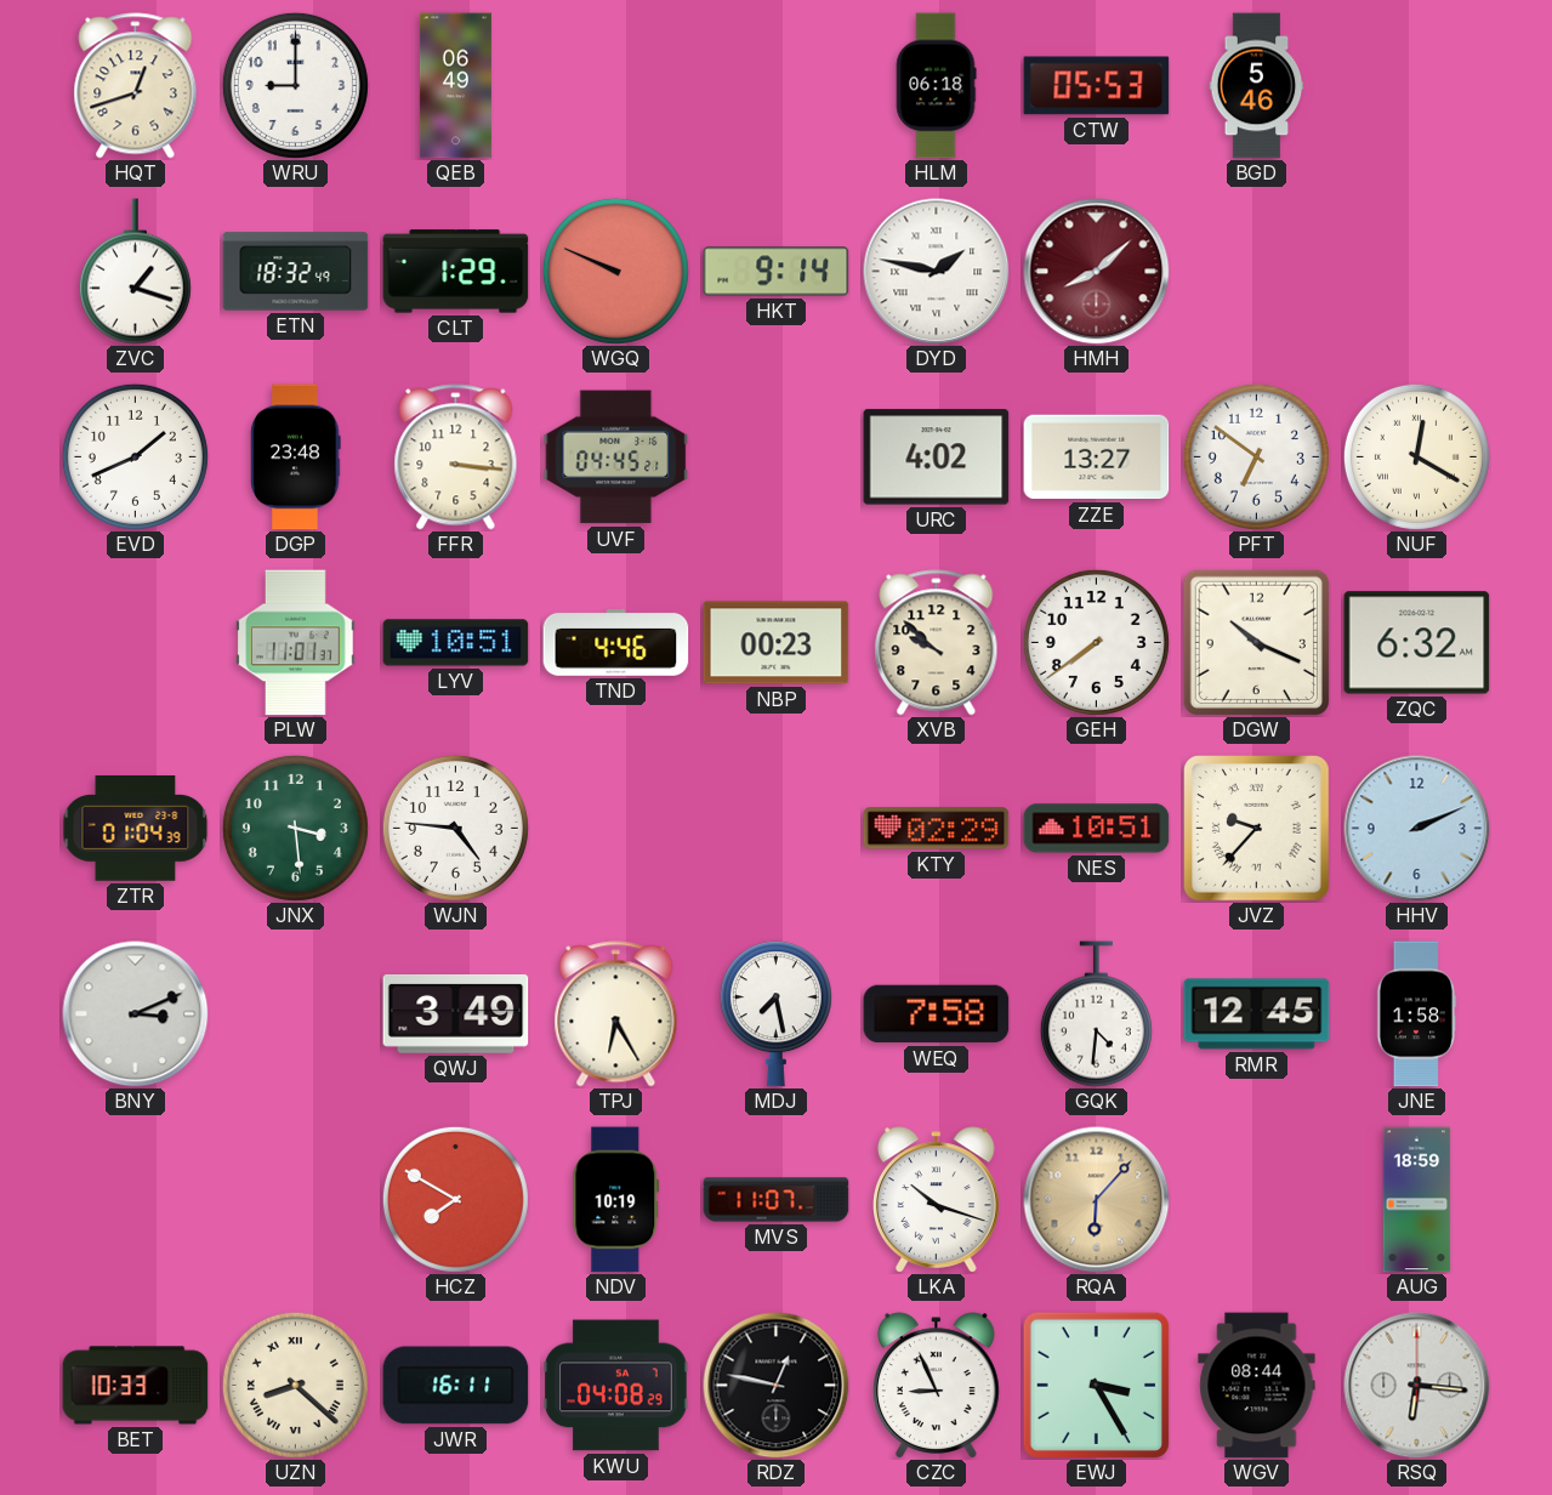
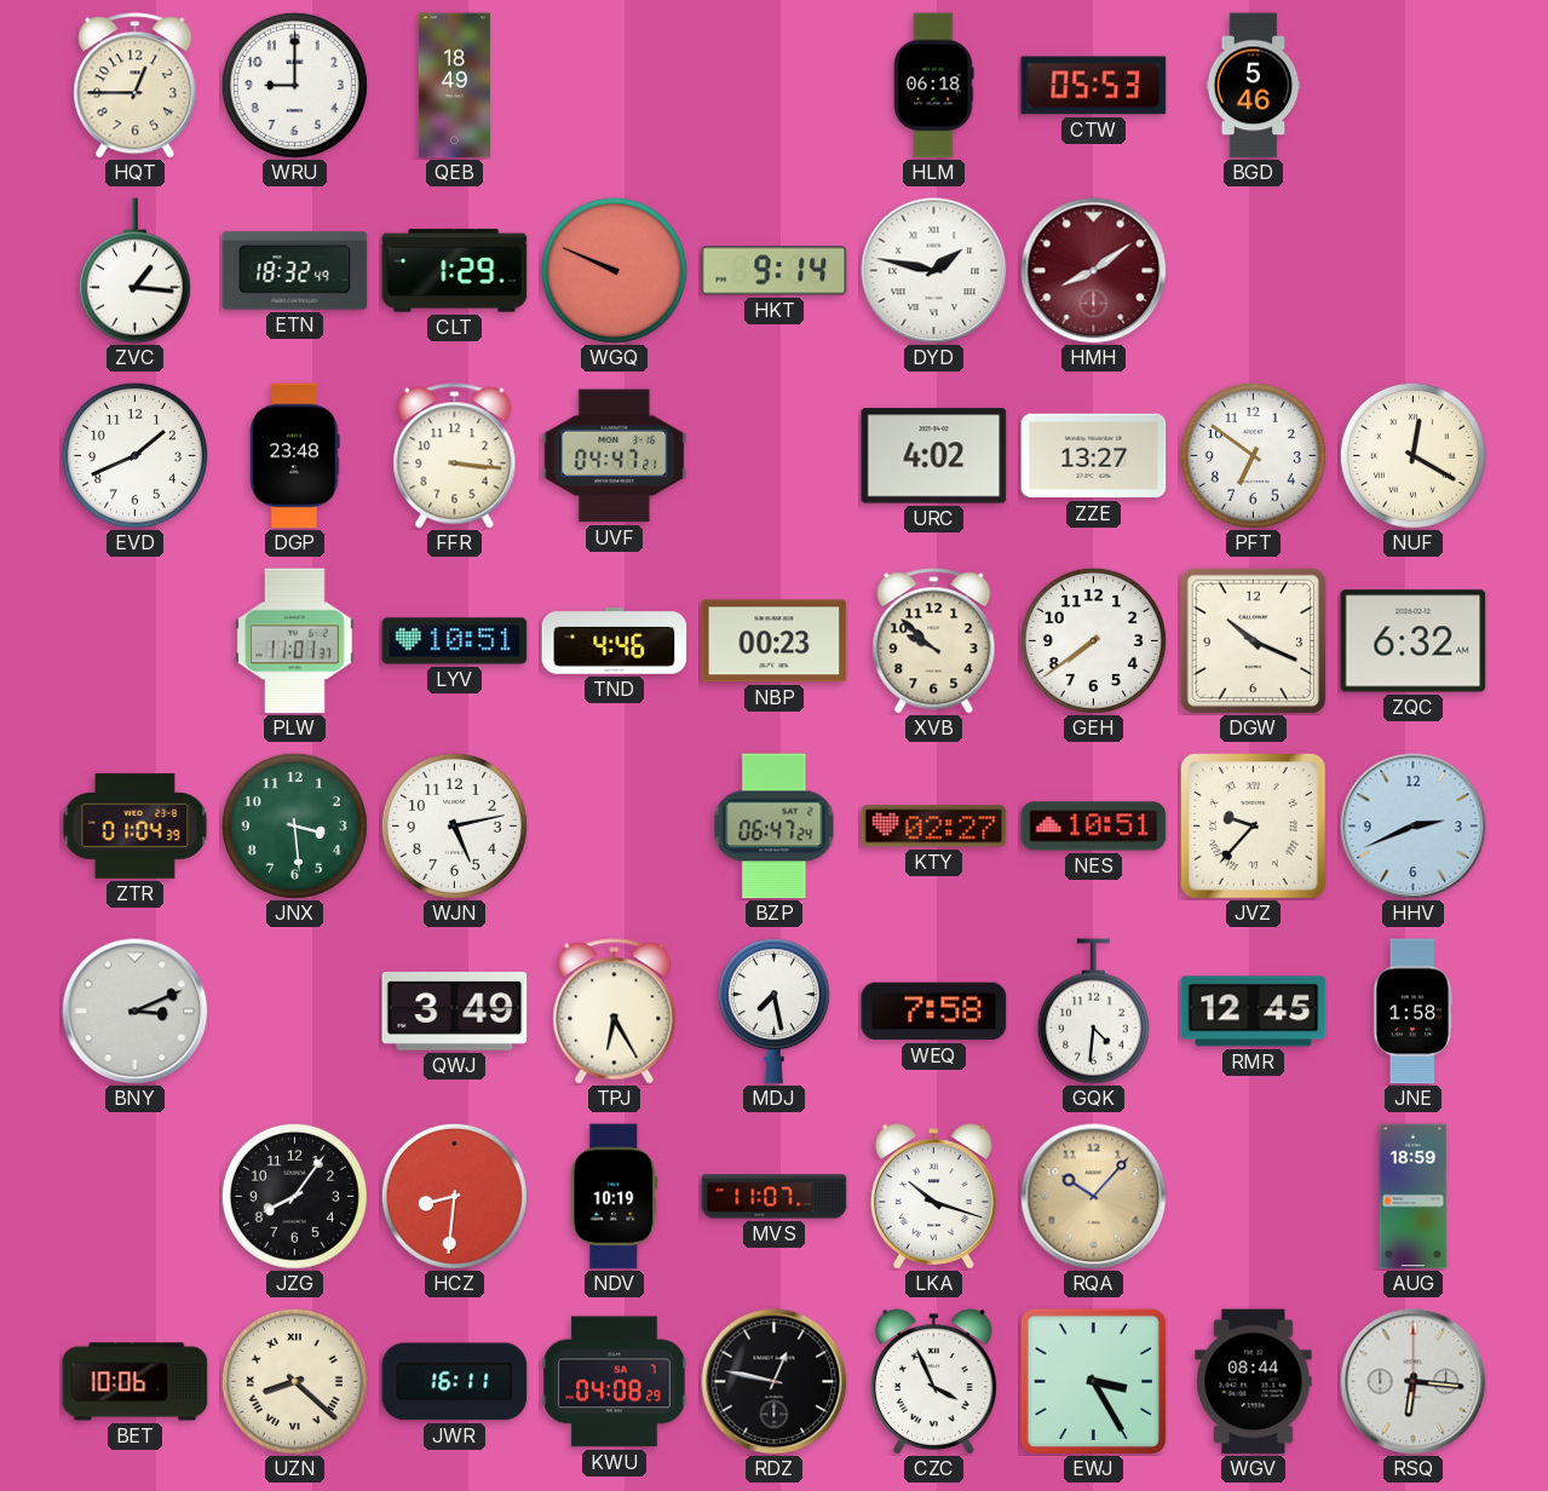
HQT: 12:42 -> 12:45 (136, 86)
QEB: 06:49 -> 18:49 (454, 86)
ZVC: 1:18 -> 1:16 (134, 271)
HMH: 8:08 -> 8:09 (1094, 271)
UVF: 04:45 -> 04:47 (615, 456)
WJN: 4:46 -> 5:13 (454, 825)
BZP: none -> 06:47 (775, 827)
KTY: 02:29 -> 02:27 (934, 827)
HHV: 2:11 -> 2:41 (1414, 827)
JZG: none -> 8:06 (294, 1196)
HCZ: 7:50 -> 8:31 (454, 1196)
RQA: 6:07 -> 10:07 (1094, 1197)
BET: 10:33 -> 10:06 (136, 1382)
CZC: 8:56 -> 3:56 (934, 1382)
